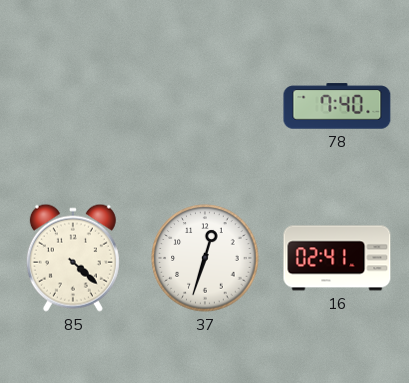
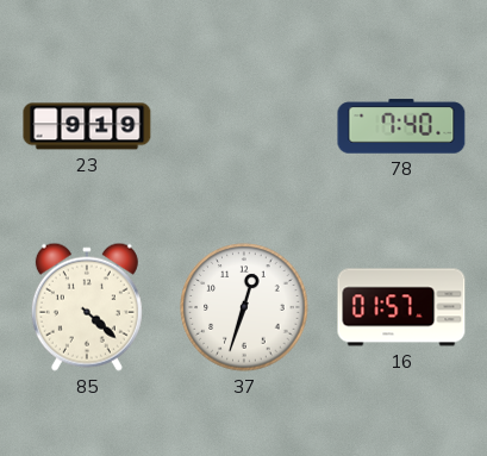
23: none -> 9:19 (87, 126)
16: 02:41 -> 01:57 (401, 307)
